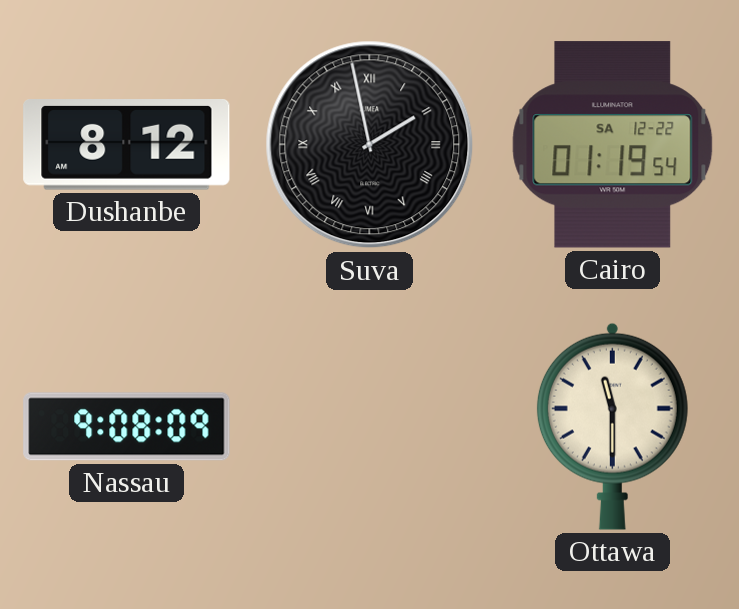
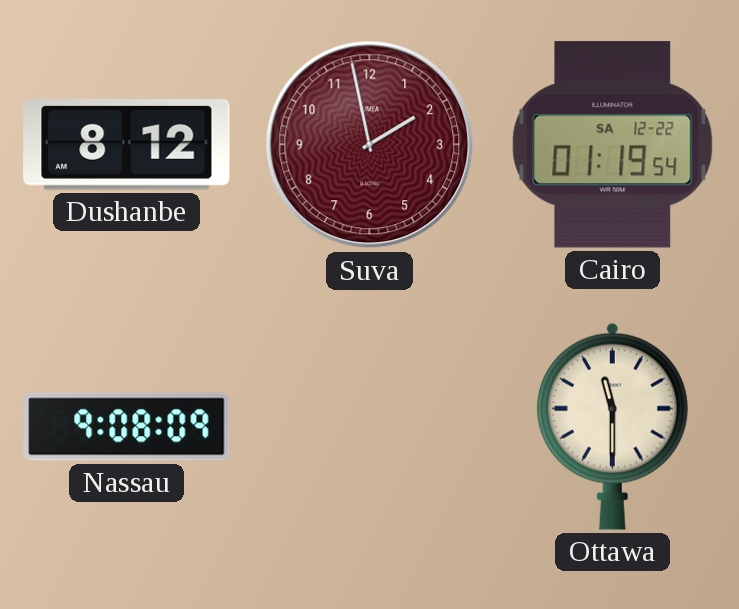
Suva dial: black -> burgundy (370, 145)
Suva numerals: Roman -> Arabic (370, 145)
